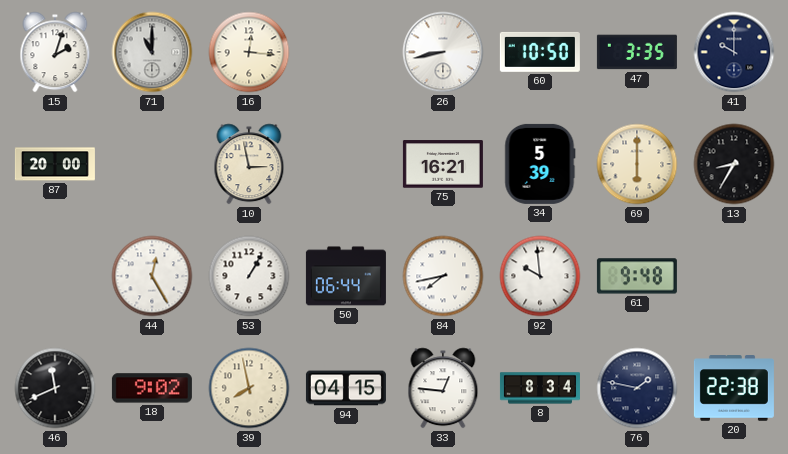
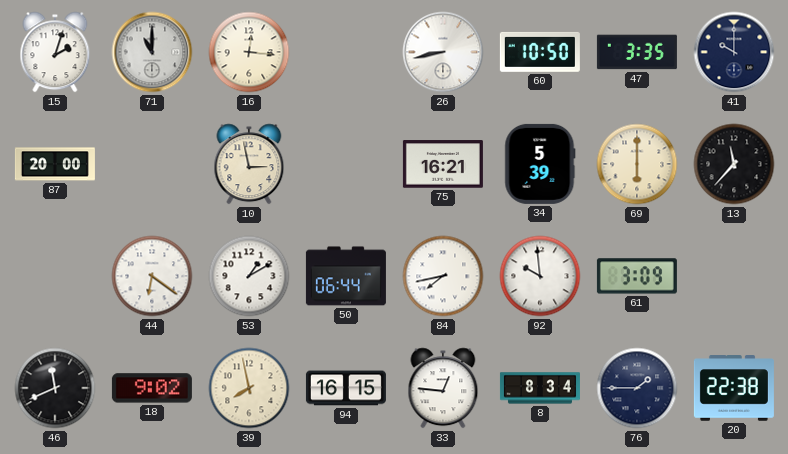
13: 8:35 -> 11:37 (734, 164)
44: 12:25 -> 6:21 (152, 276)
53: 1:05 -> 1:10 (249, 276)
61: 9:48 -> 3:09 (637, 276)
94: 04:15 -> 16:15 (346, 388)
76: 1:47 -> 1:45 (637, 388)
